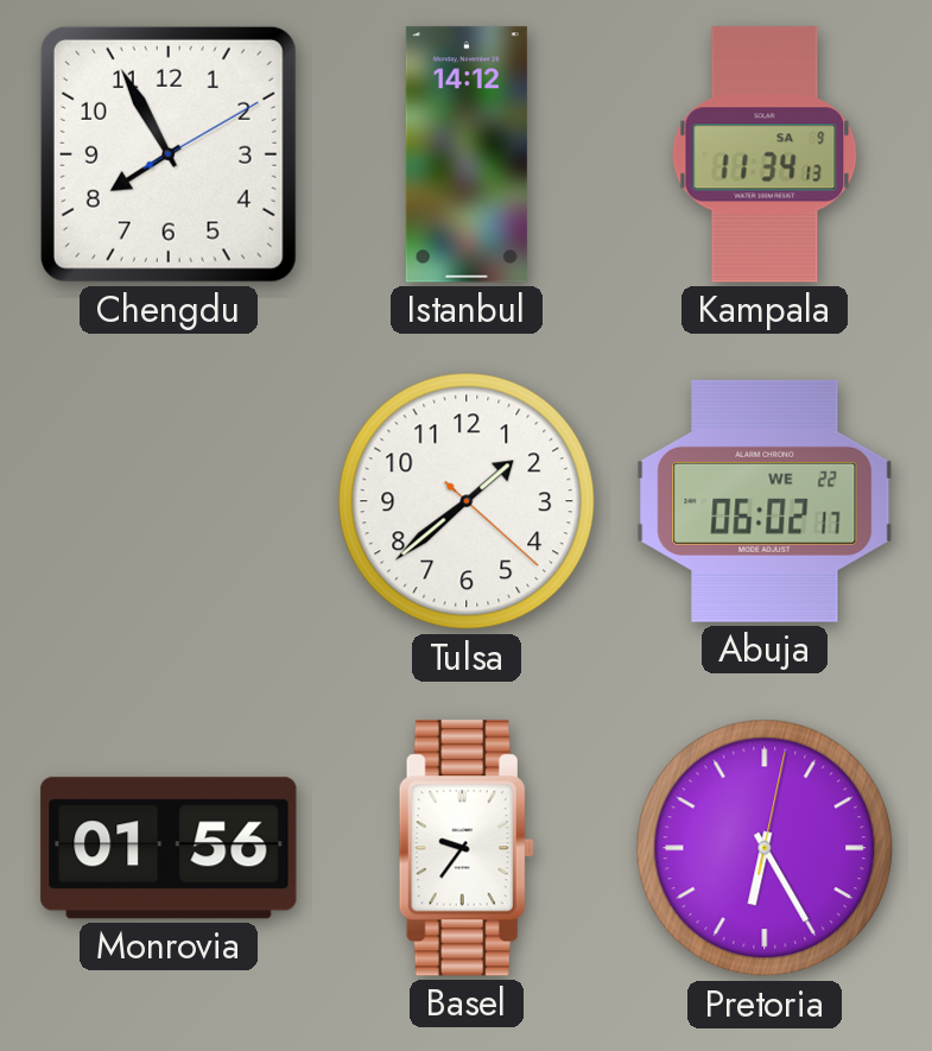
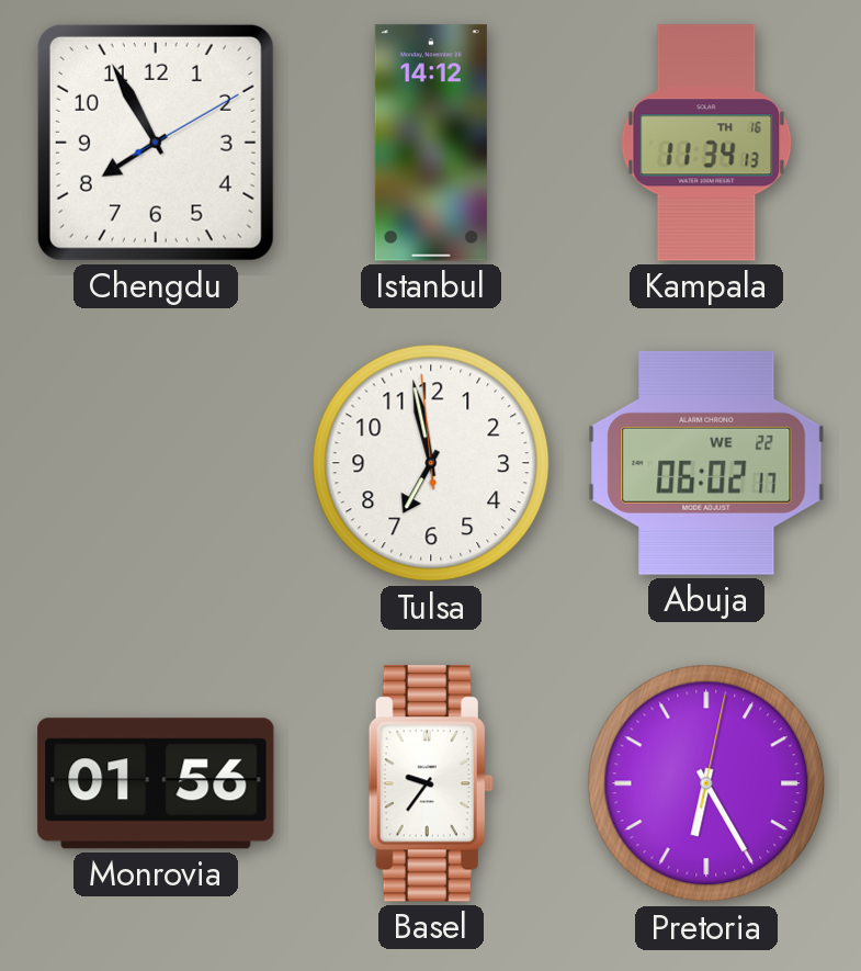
Kampala date: SA 9 -> TH 16 (706, 143)
Tulsa: 1:38 -> 6:57 (431, 463)
